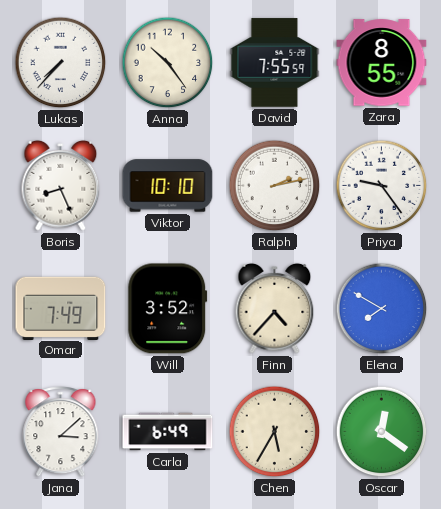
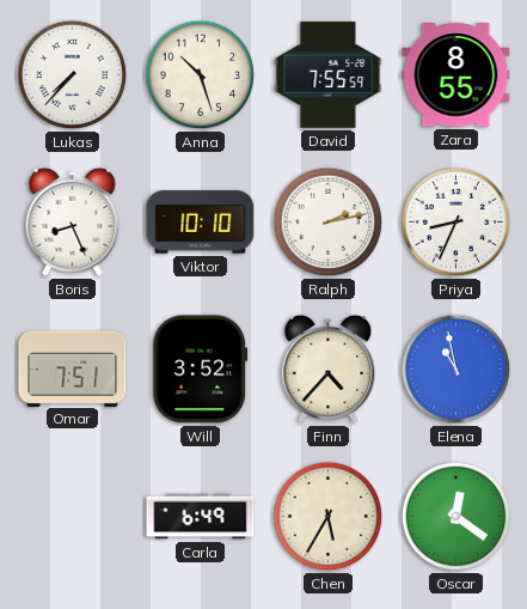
Anna: 10:24 -> 10:27 (201, 75)
Priya: 9:24 -> 8:34 (456, 223)
Omar: 7:49 -> 7:51 (73, 369)
Elena: 7:50 -> 10:58 (456, 370)
Jana: 3:08 -> none (61, 432)
